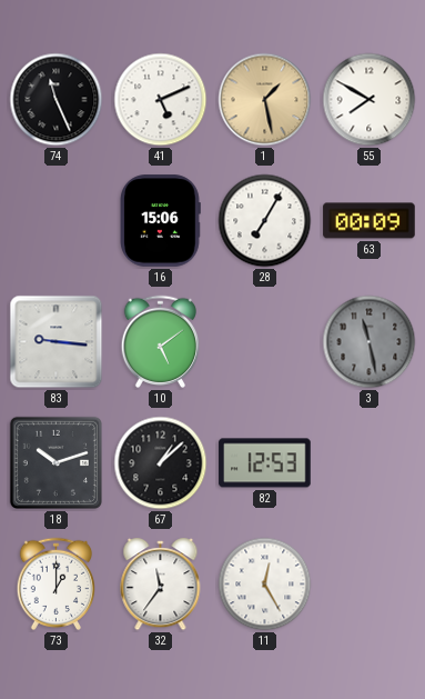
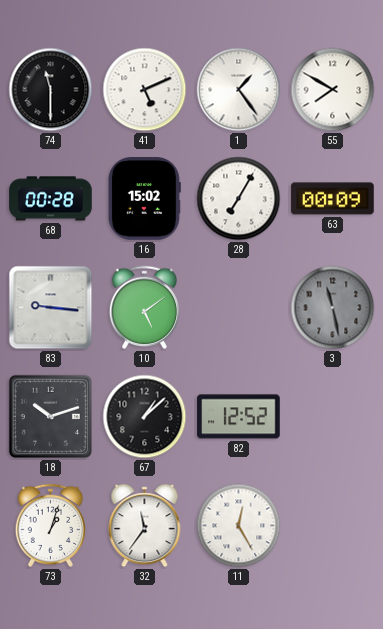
74: 11:26 -> 11:30 (51, 90)
1: 1:28 -> 1:24 (239, 90)
1 dial: champagne -> white (239, 90)
68: none -> 00:28 (51, 199)
16: 15:06 -> 15:02 (145, 199)
82: 12:53 -> 12:52 (239, 417)
73: 1:00 -> 1:03 (50, 525)
